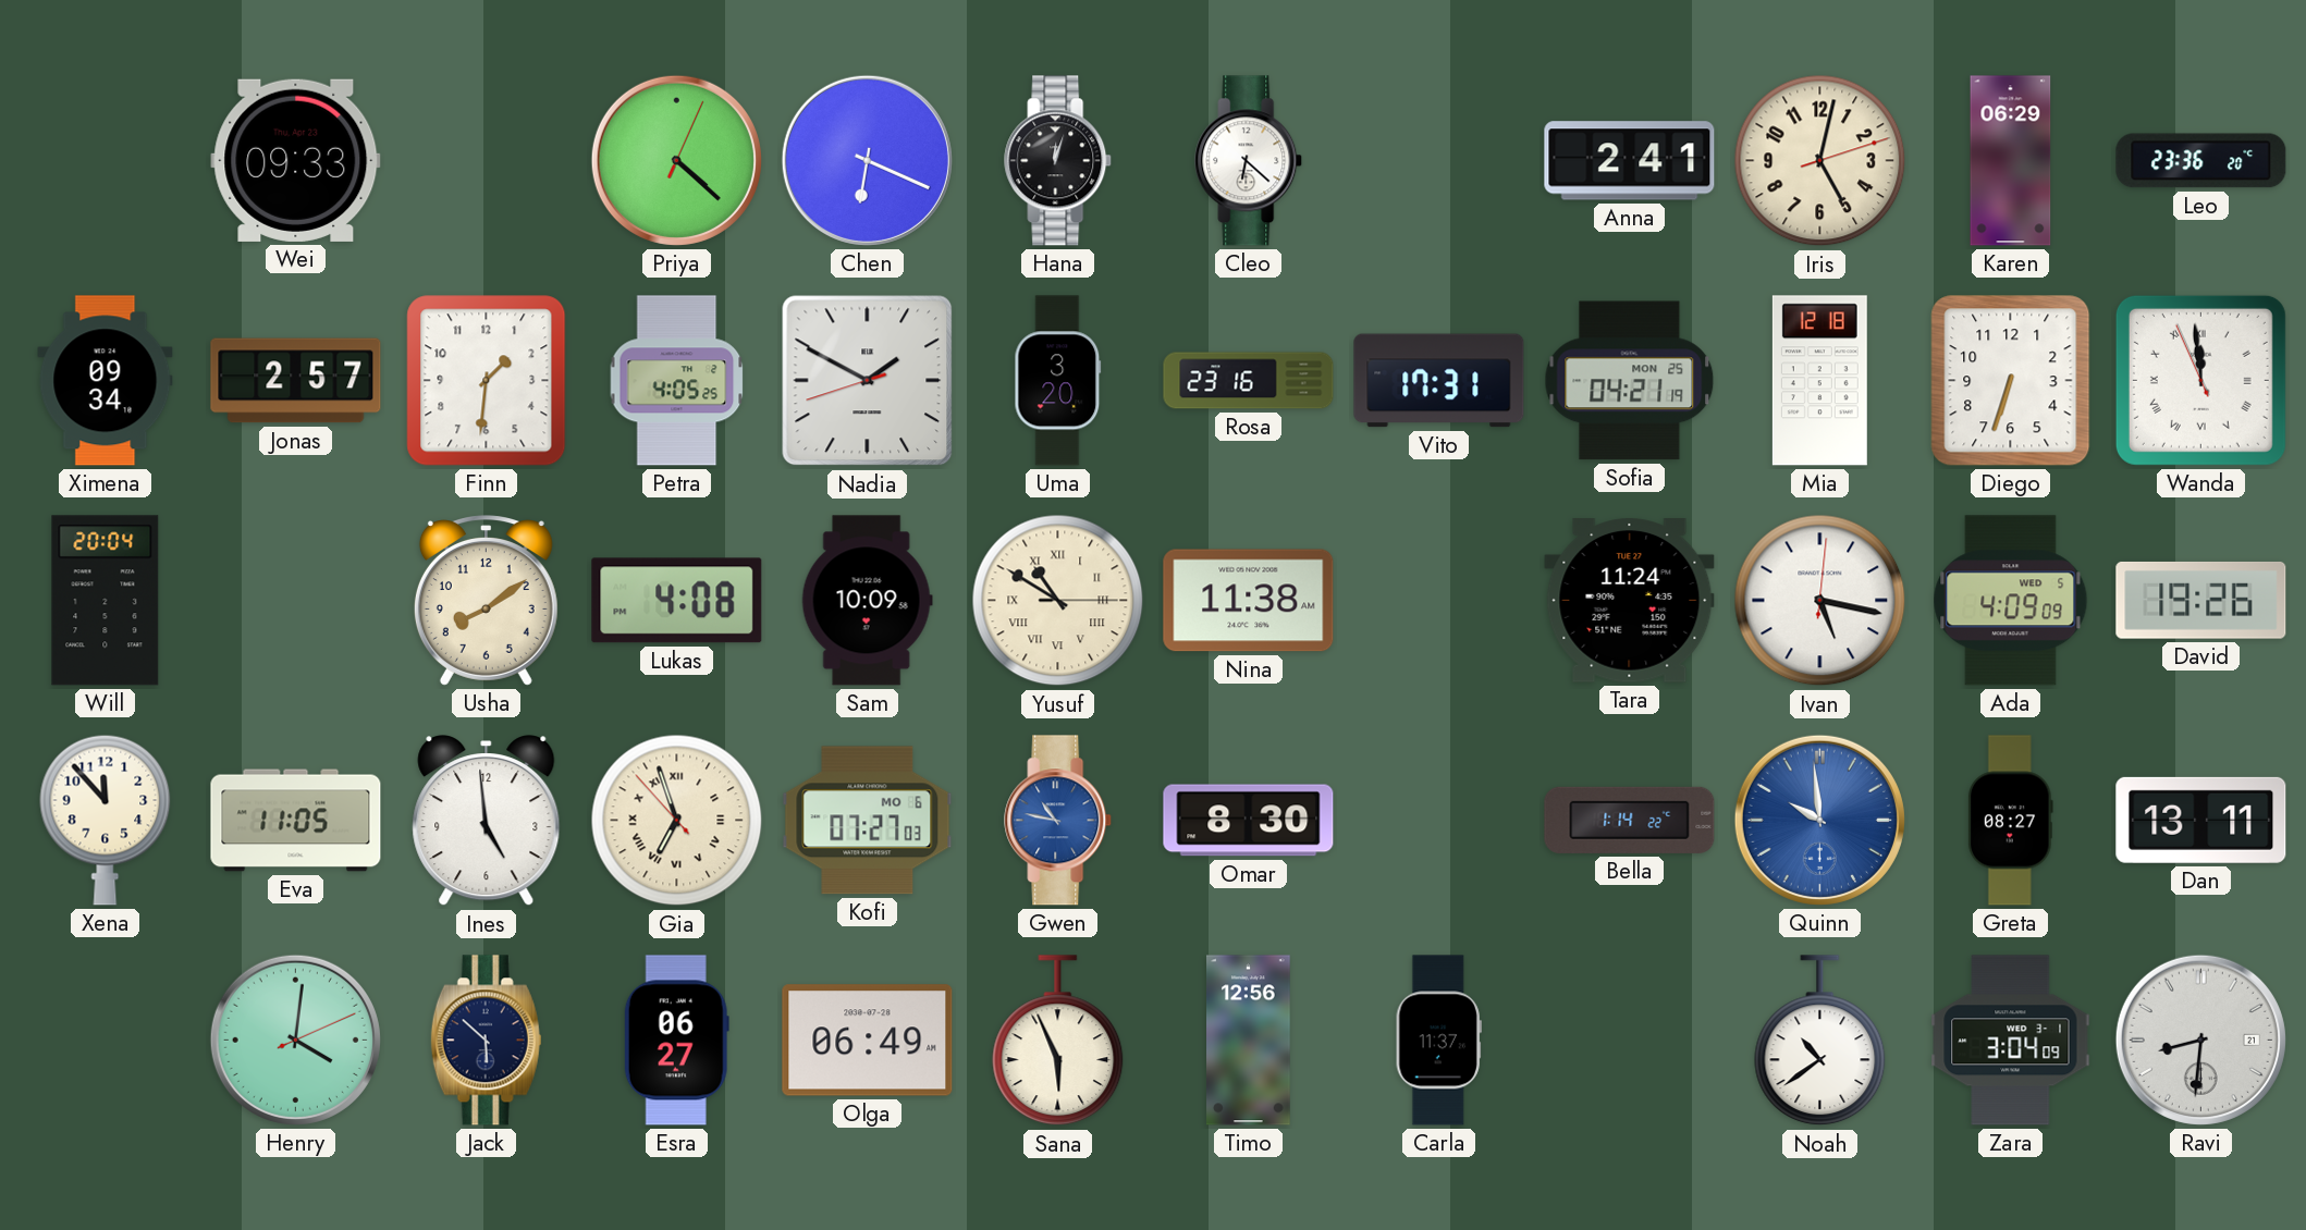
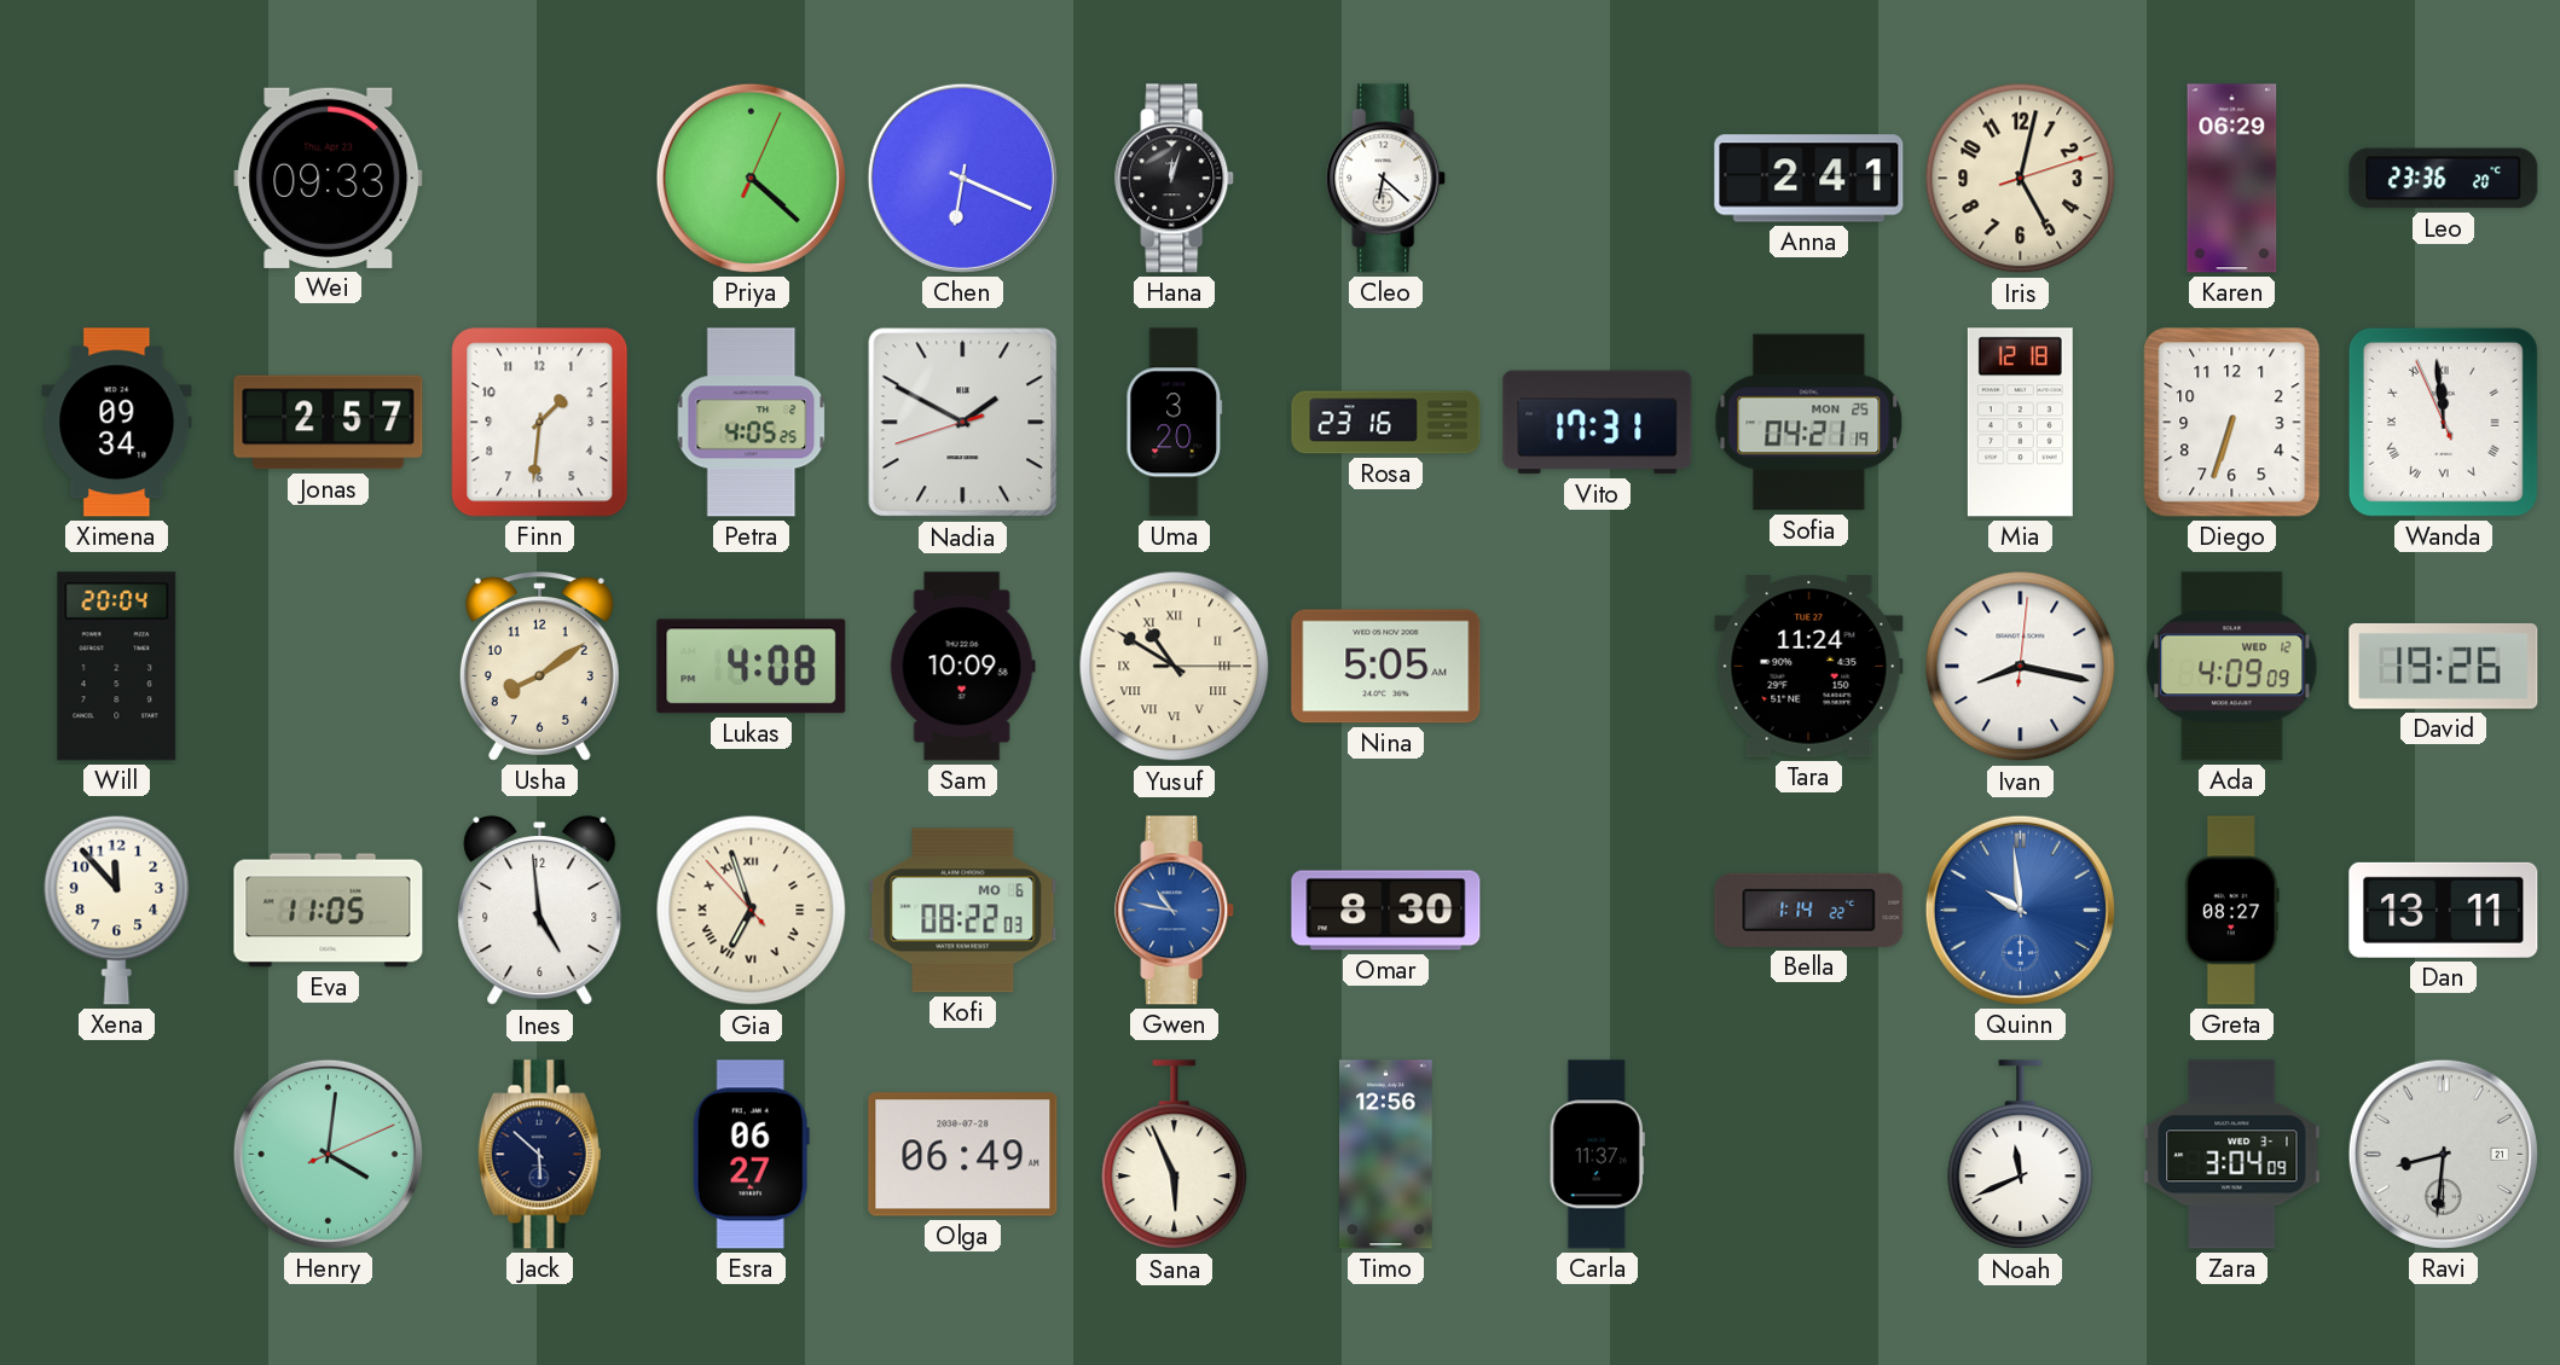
Nina: 11:38 -> 5:05 (1386, 667)
Ivan: 5:17 -> 8:17 (2021, 667)
Ada date: WED 5 -> WED 12 (2232, 667)
Kofi: 07:27 -> 08:22 (963, 911)
Noah: 10:39 -> 11:41 (2021, 1155)
